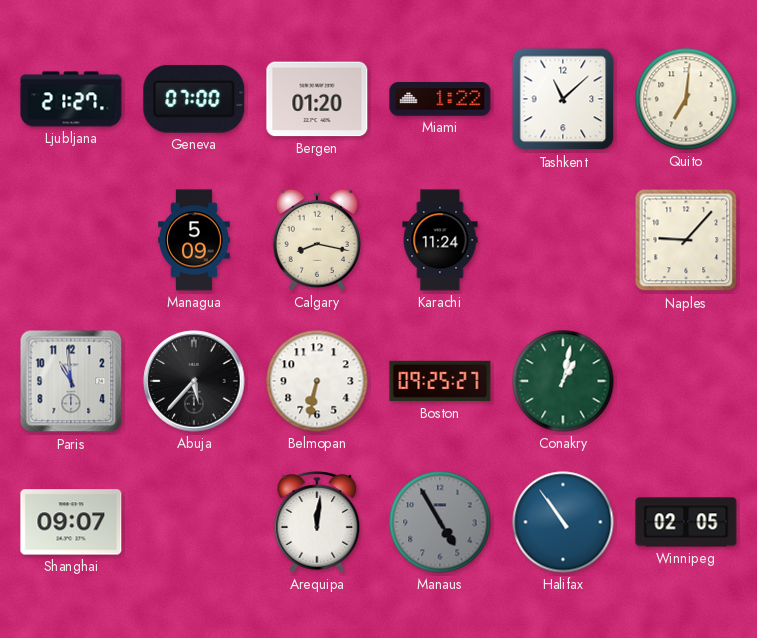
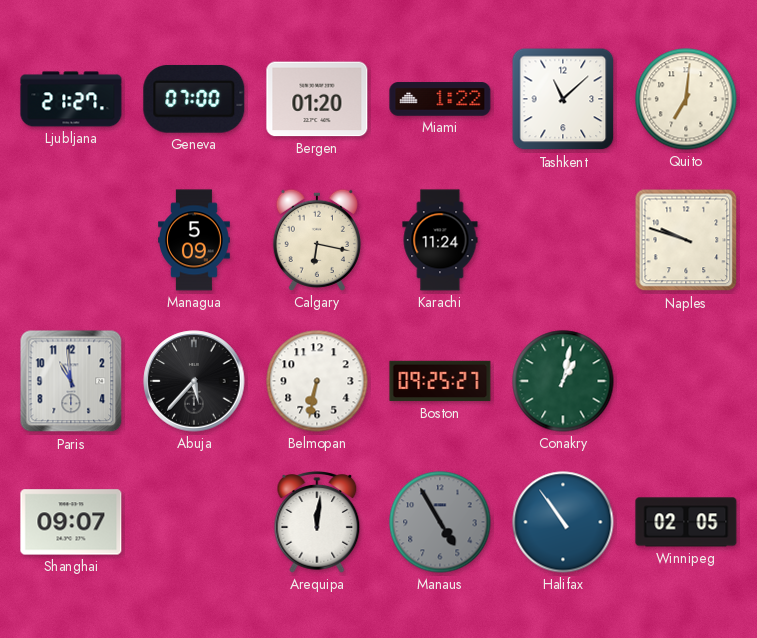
Calgary: 8:17 -> 6:17 (317, 240)
Naples: 9:07 -> 9:48 (686, 240)
